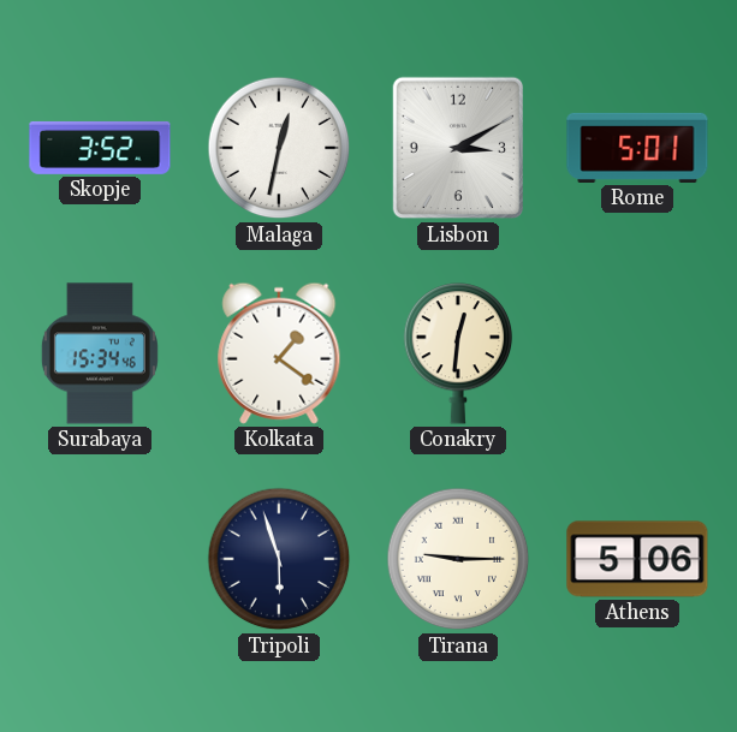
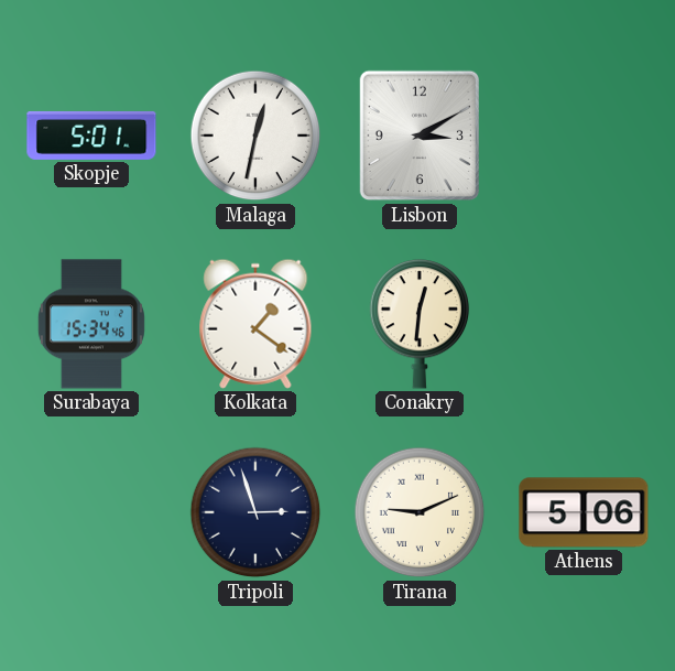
Skopje: 3:52 -> 5:01 (91, 136)
Rome: 5:01 -> none (637, 148)
Tripoli: 5:57 -> 2:57 (255, 512)
Tirana: 9:15 -> 9:11 (420, 512)
